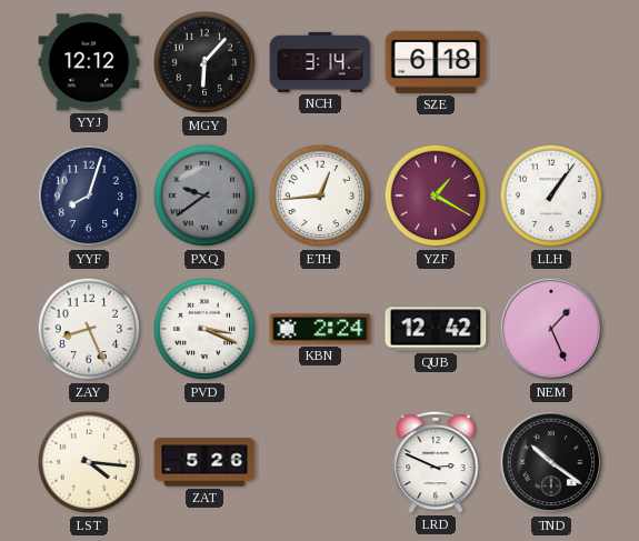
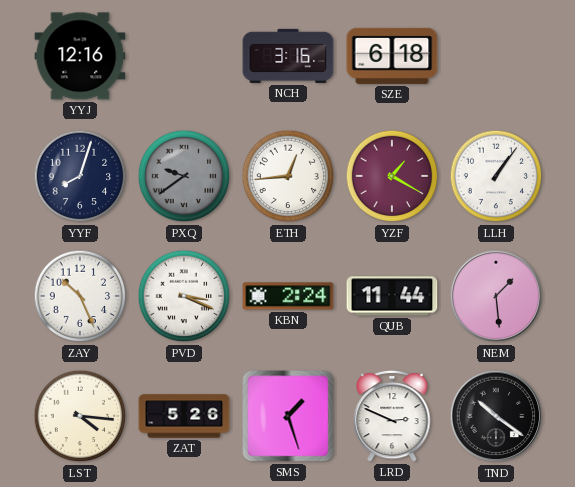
YYJ: 12:12 -> 12:16 (80, 56)
MGY: 6:07 -> none (204, 62)
NCH: 3:14 -> 3:16 (288, 56)
ZAY: 8:26 -> 10:26 (80, 296)
QUB: 12:42 -> 11:44 (392, 296)
NEM: 1:26 -> 1:29 (496, 296)
SMS: none -> 1:27 (288, 416)
